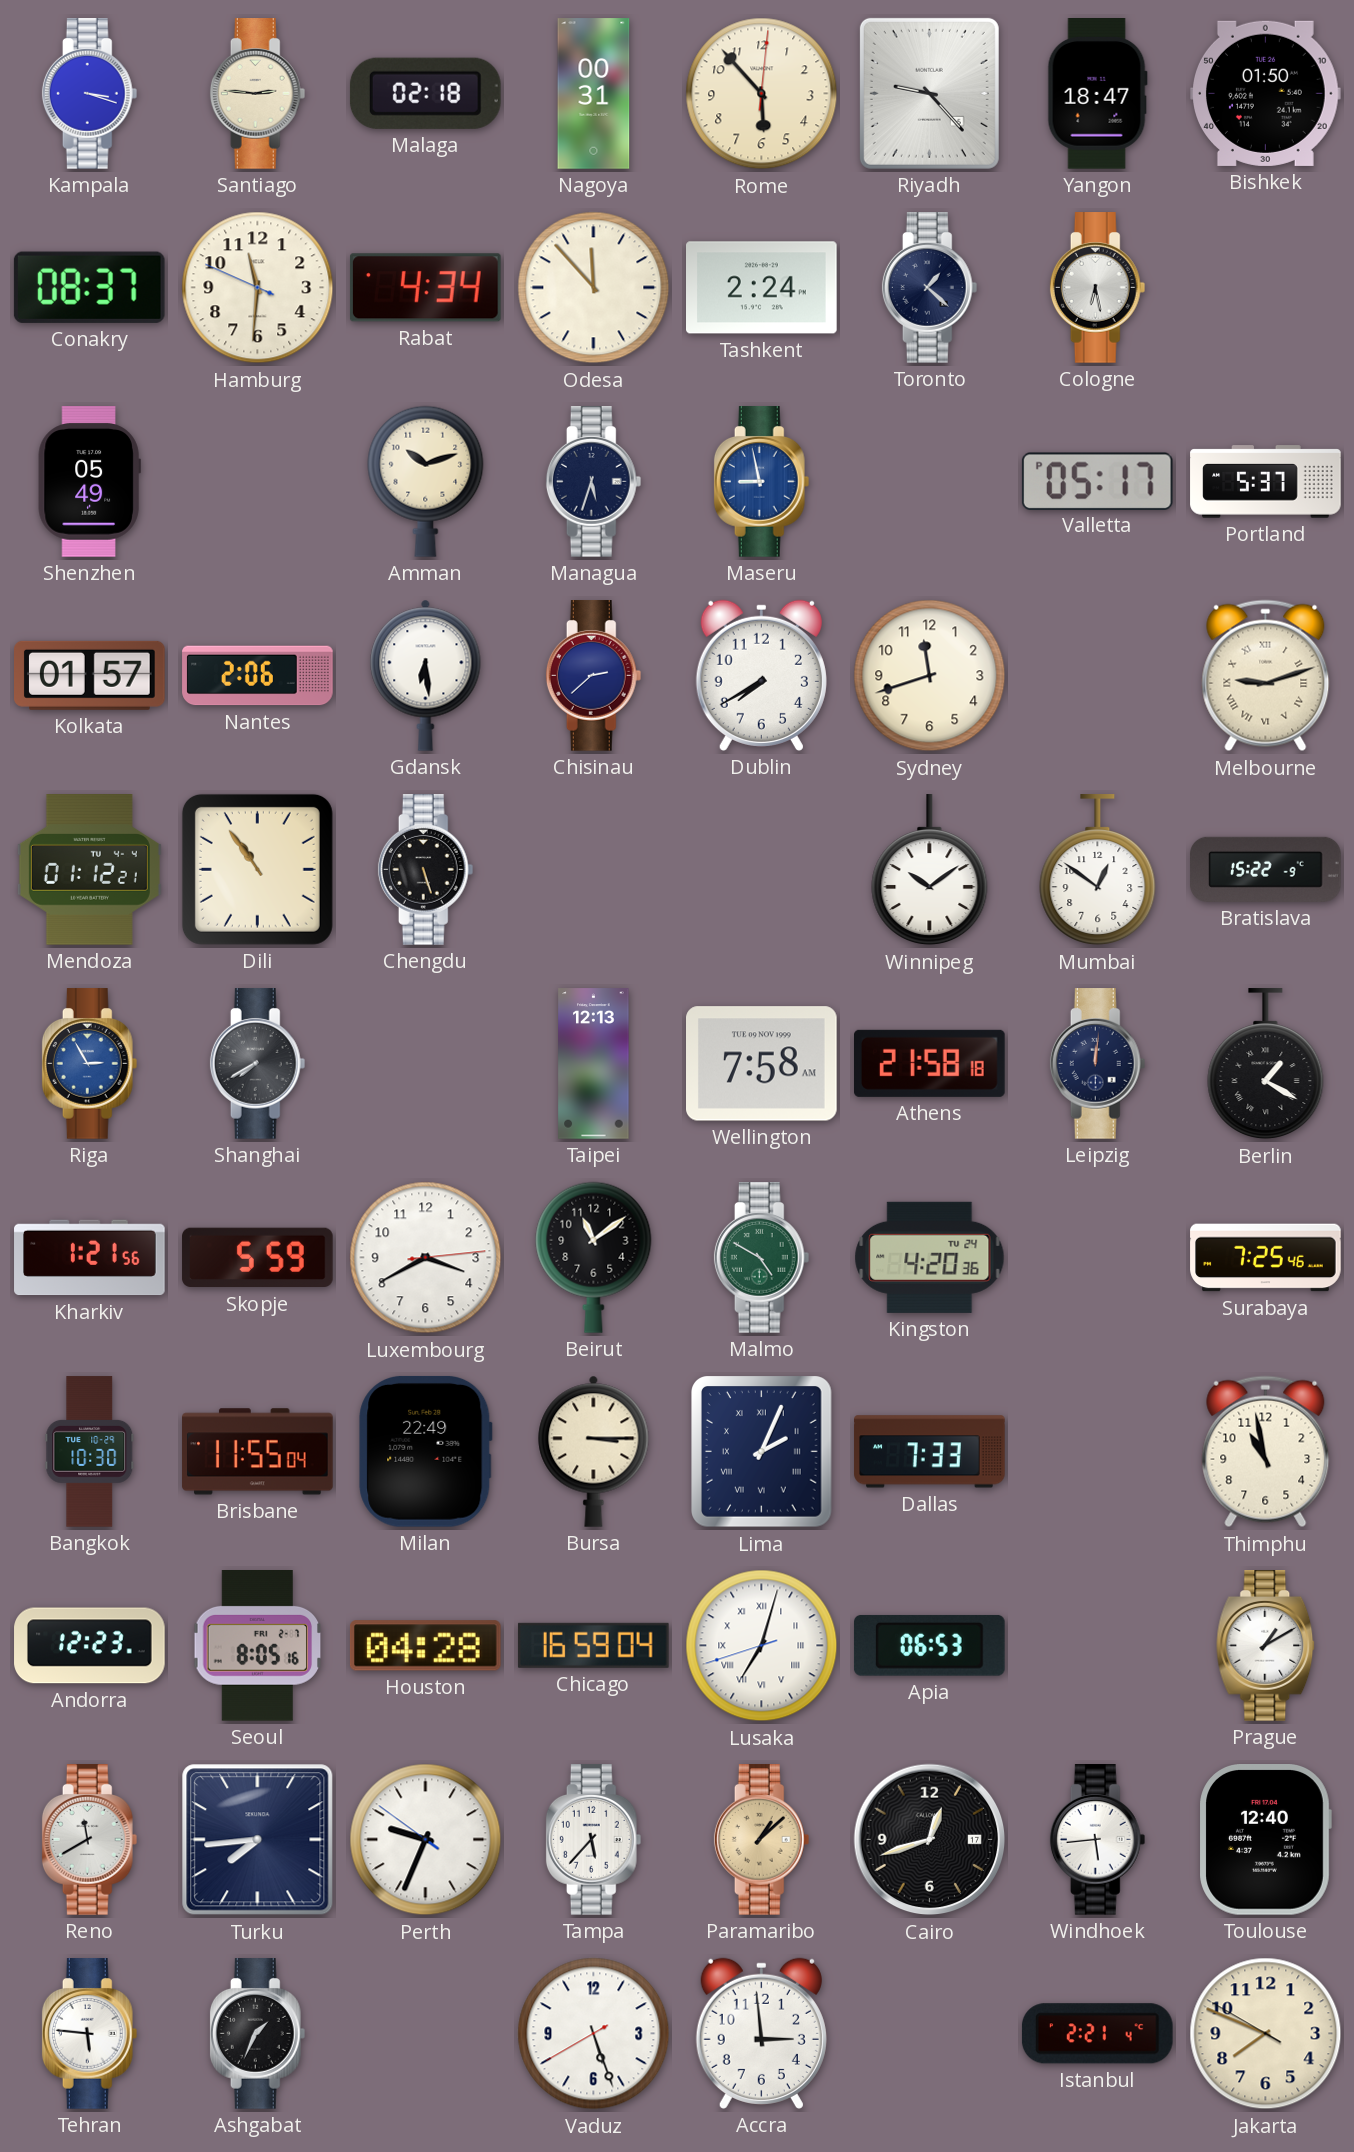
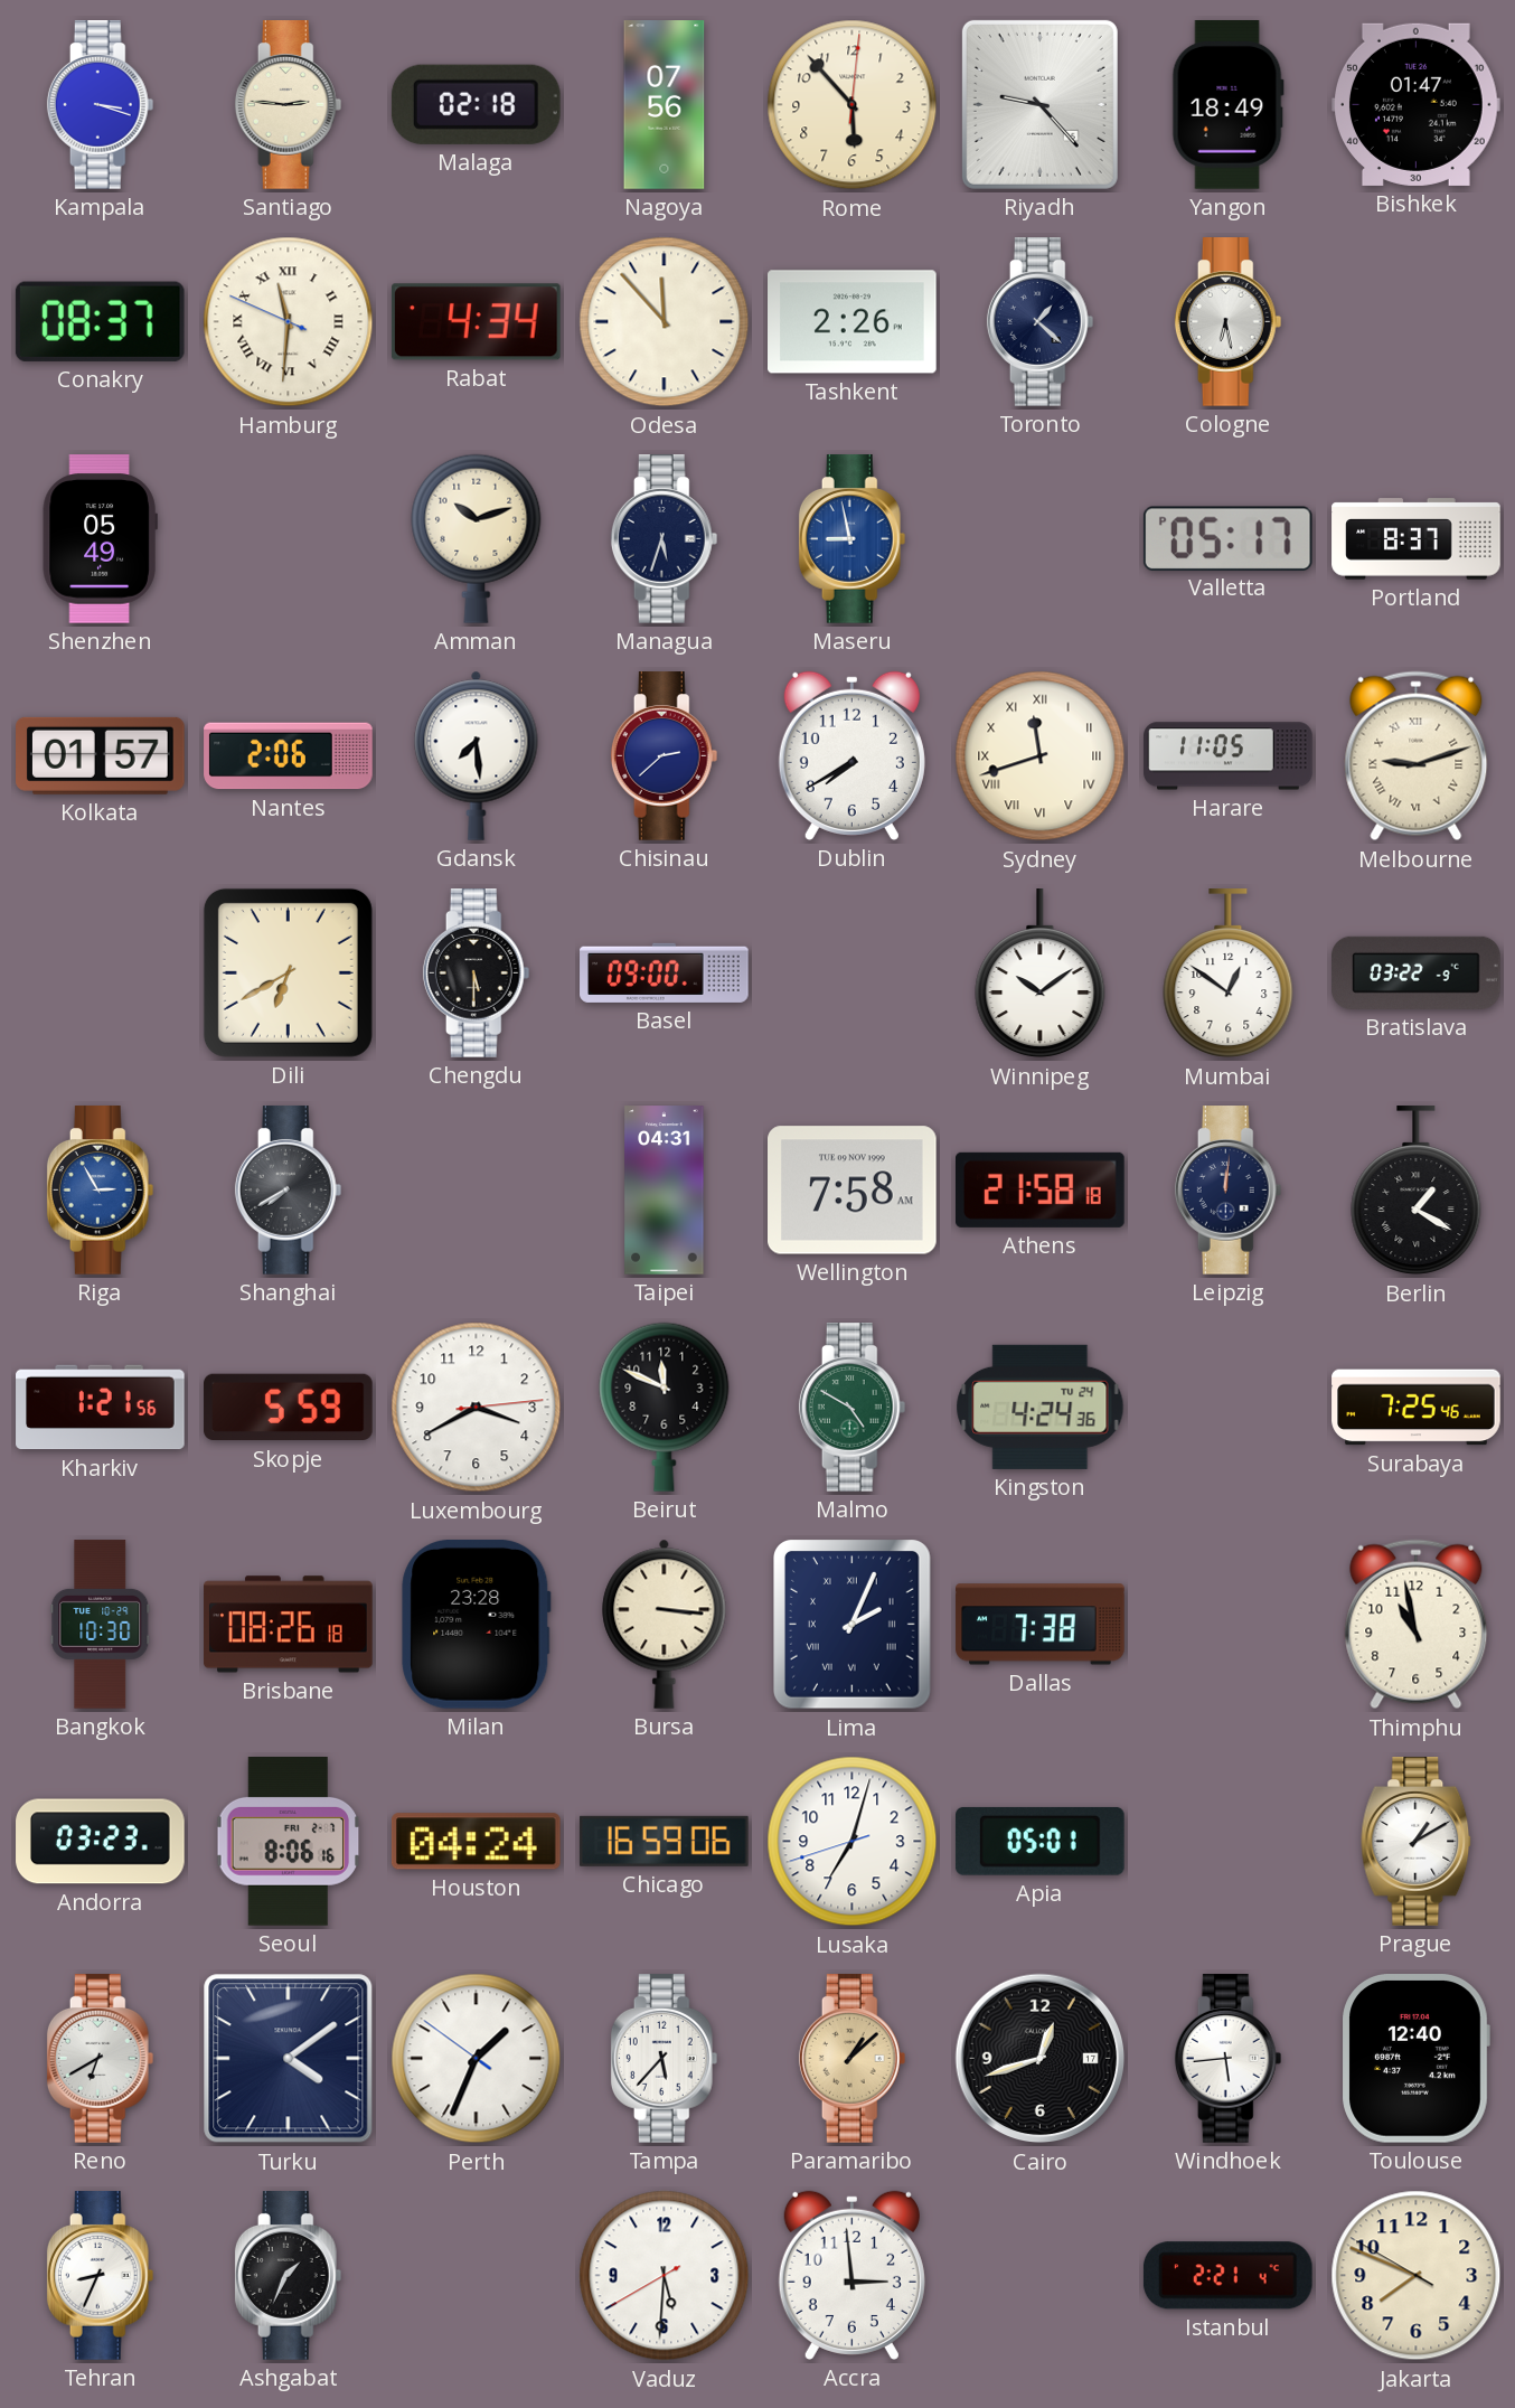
Nagoya: 00:31 -> 07:56 (665, 105)
Yangon: 18:47 -> 18:49 (1227, 105)
Bishkek: 01:50 -> 01:47 (1417, 104)
Hamburg numerals: Arabic -> Roman (289, 322)
Tashkent: 2:24 -> 2:26 (853, 322)
Portland: 5:37 -> 8:37 (1417, 539)
Gdansk: 6:29 -> 7:29 (477, 755)
Sydney numerals: Arabic -> Roman (1041, 756)
Harare: none -> 11:05 (1229, 756)
Mendoza: 01:12 -> none (89, 870)
Dili: 10:54 -> 6:40 (288, 972)
Chengdu: 5:27 -> 5:30 (477, 973)
Basel: none -> 09:00 (665, 972)
Bratislava: 15:22 -> 03:22 (1417, 972)
Taipei: 12:13 -> 04:31 (665, 1191)
Beirut: 11:09 -> 11:49 (665, 1407)
Kingston: 4:20 -> 4:24 (1041, 1407)
Brisbane: 11:55 -> 08:26 (289, 1625)
Milan: 22:49 -> 23:28 (477, 1624)
Bursa: 3:15 -> 3:16 (665, 1624)
Dallas: 7:33 -> 7:38 (1041, 1625)
Andorra: 12:23 -> 03:23 (101, 1842)
Seoul: 8:05 -> 8:06 (289, 1842)
Houston: 04:28 -> 04:24 (476, 1842)
Chicago: 16:59:04 -> 16:59:06 (664, 1841)
Lusaka numerals: Roman -> Arabic (853, 1842)
Apia: 06:53 -> 05:01 (1039, 1841)
Reno: 11:40 -> 6:40 (101, 2059)
Turku: 7:44 -> 4:09 (289, 2059)
Perth: 9:33 -> 1:33 (477, 2059)
Tehran: 5:46 -> 8:34 (101, 2276)
Vaduz: 5:26 -> 5:30 (665, 2276)
